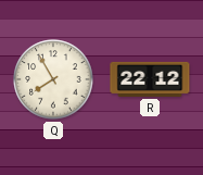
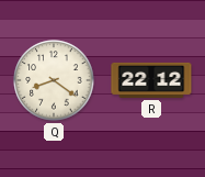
Q: 7:55 -> 8:21 (54, 80)
